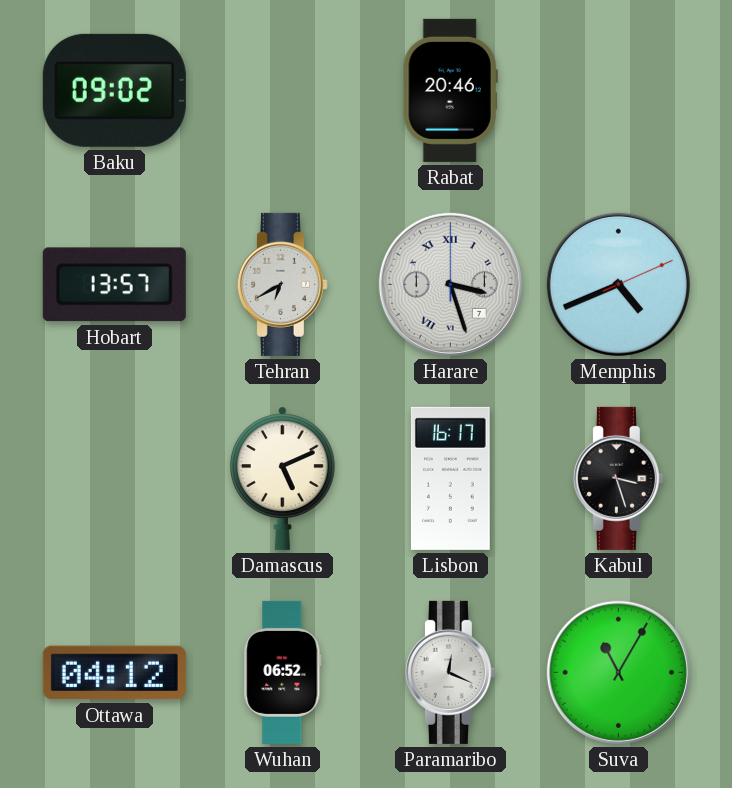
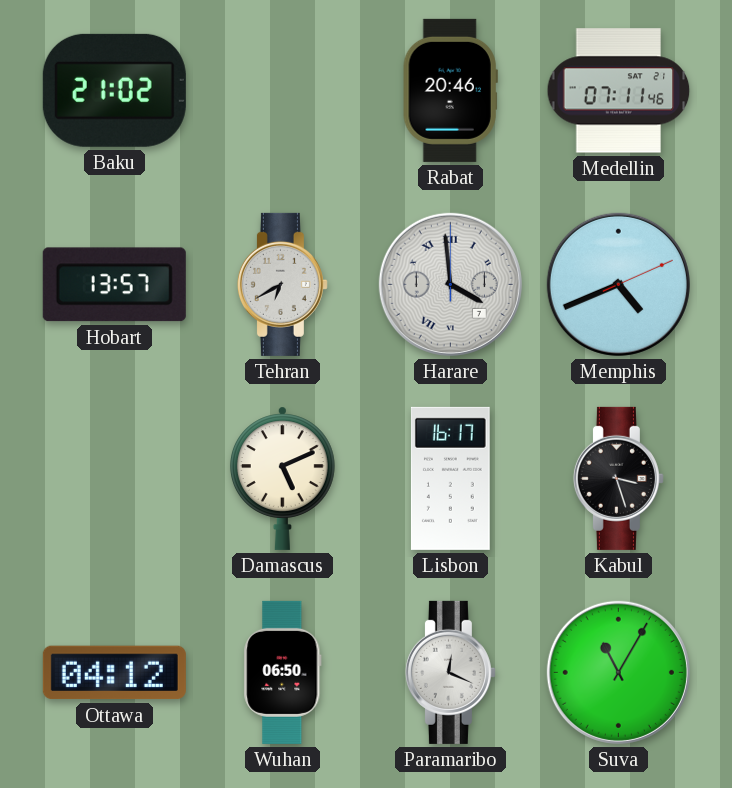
Baku: 09:02 -> 21:02 (114, 90)
Medellin: none -> 07:11 (619, 91)
Harare: 3:27 -> 3:59 (450, 284)
Wuhan: 06:52 -> 06:50 (283, 672)
